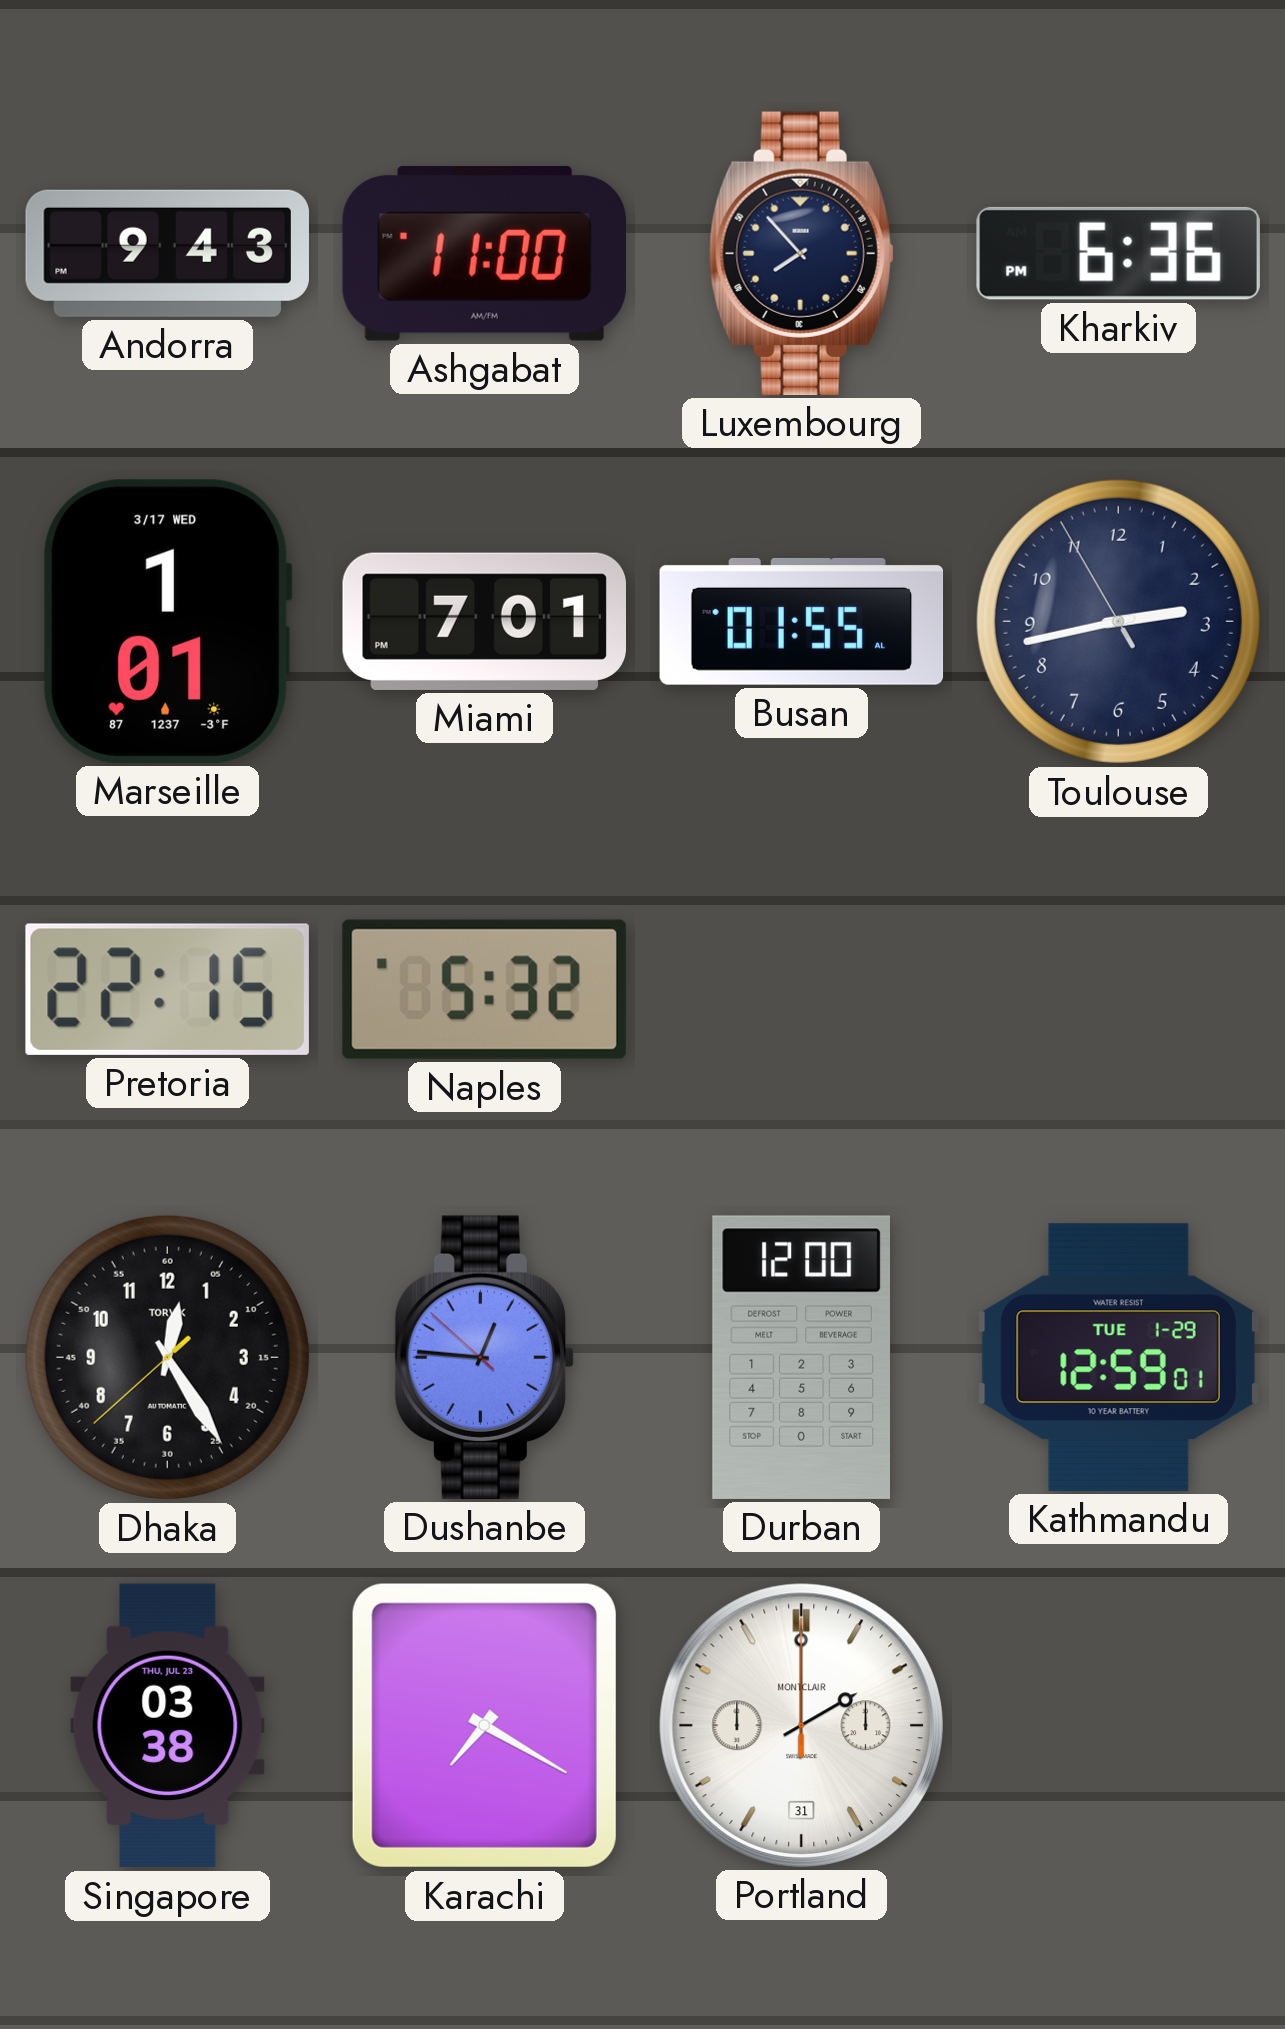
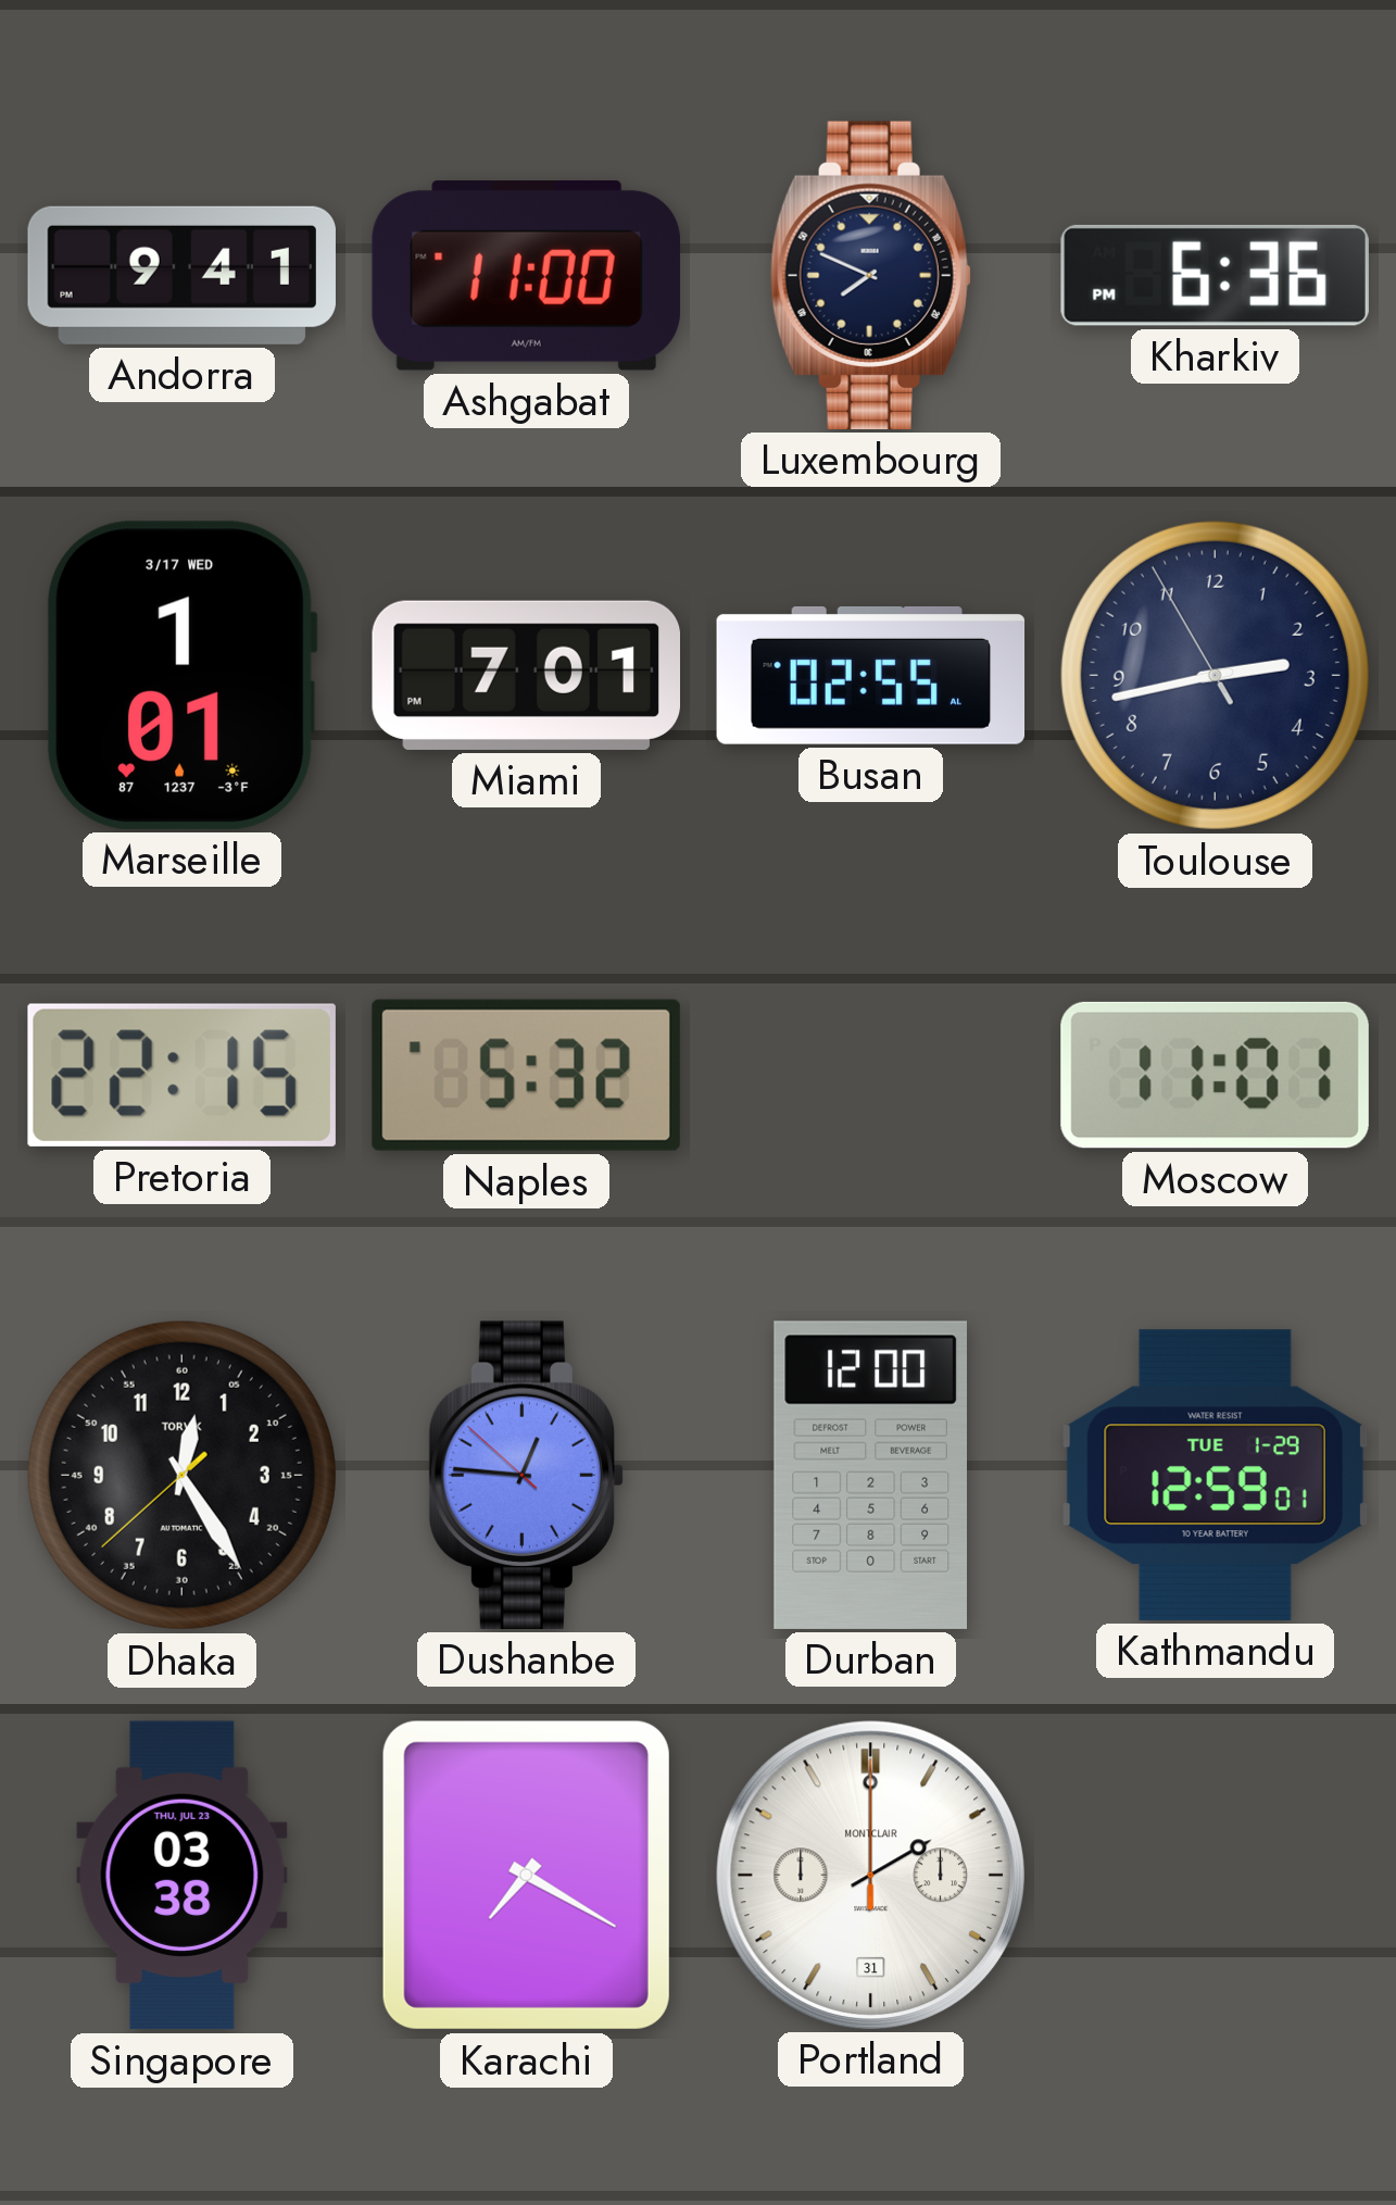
Andorra: 9:43 -> 9:41 (181, 275)
Luxembourg: 7:53 -> 7:49 (870, 275)
Busan: 01:55 -> 02:55 (871, 675)
Moscow: none -> 11:01 (1215, 1075)
